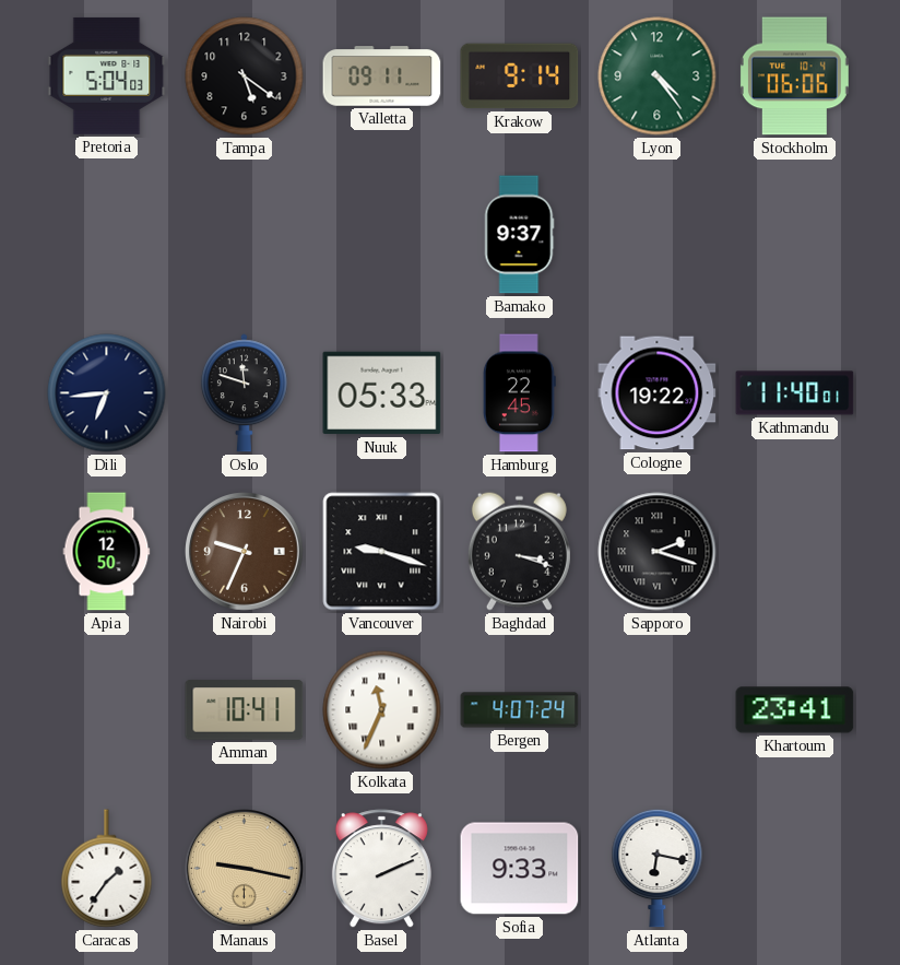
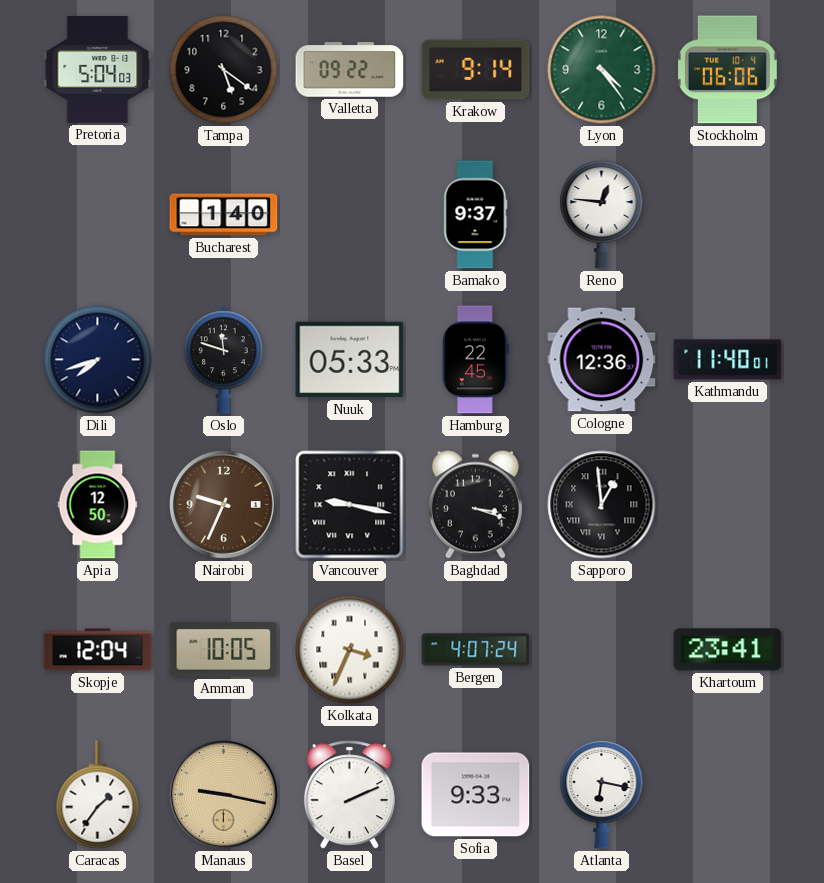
Valletta: 09:11 -> 09:22 (350, 70)
Bucharest: none -> 1:40 (224, 215)
Reno: none -> 12:46 (602, 214)
Dili: 6:44 -> 7:42 (98, 360)
Cologne: 19:22 -> 12:36 (602, 360)
Vancouver: 9:18 -> 9:17 (350, 505)
Sapporo: 2:18 -> 12:59 (602, 505)
Skopje: none -> 12:04 (98, 650)
Amman: 10:41 -> 10:05 (224, 650)
Kolkata: 11:34 -> 3:34 (350, 650)
